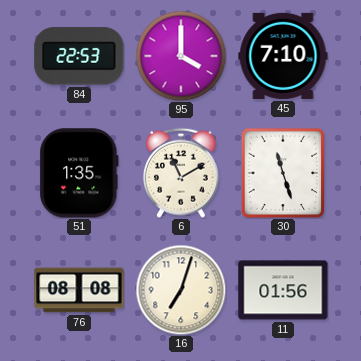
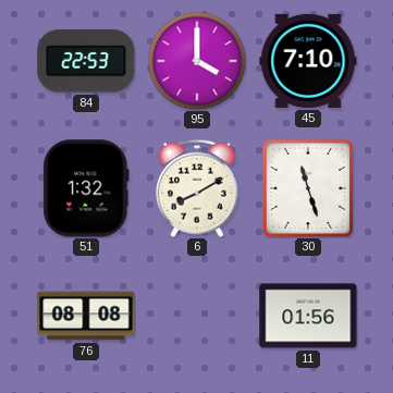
51: 1:35 -> 1:32 (86, 188)
6: 11:10 -> 8:10 (197, 188)
16: 7:03 -> none (181, 290)
